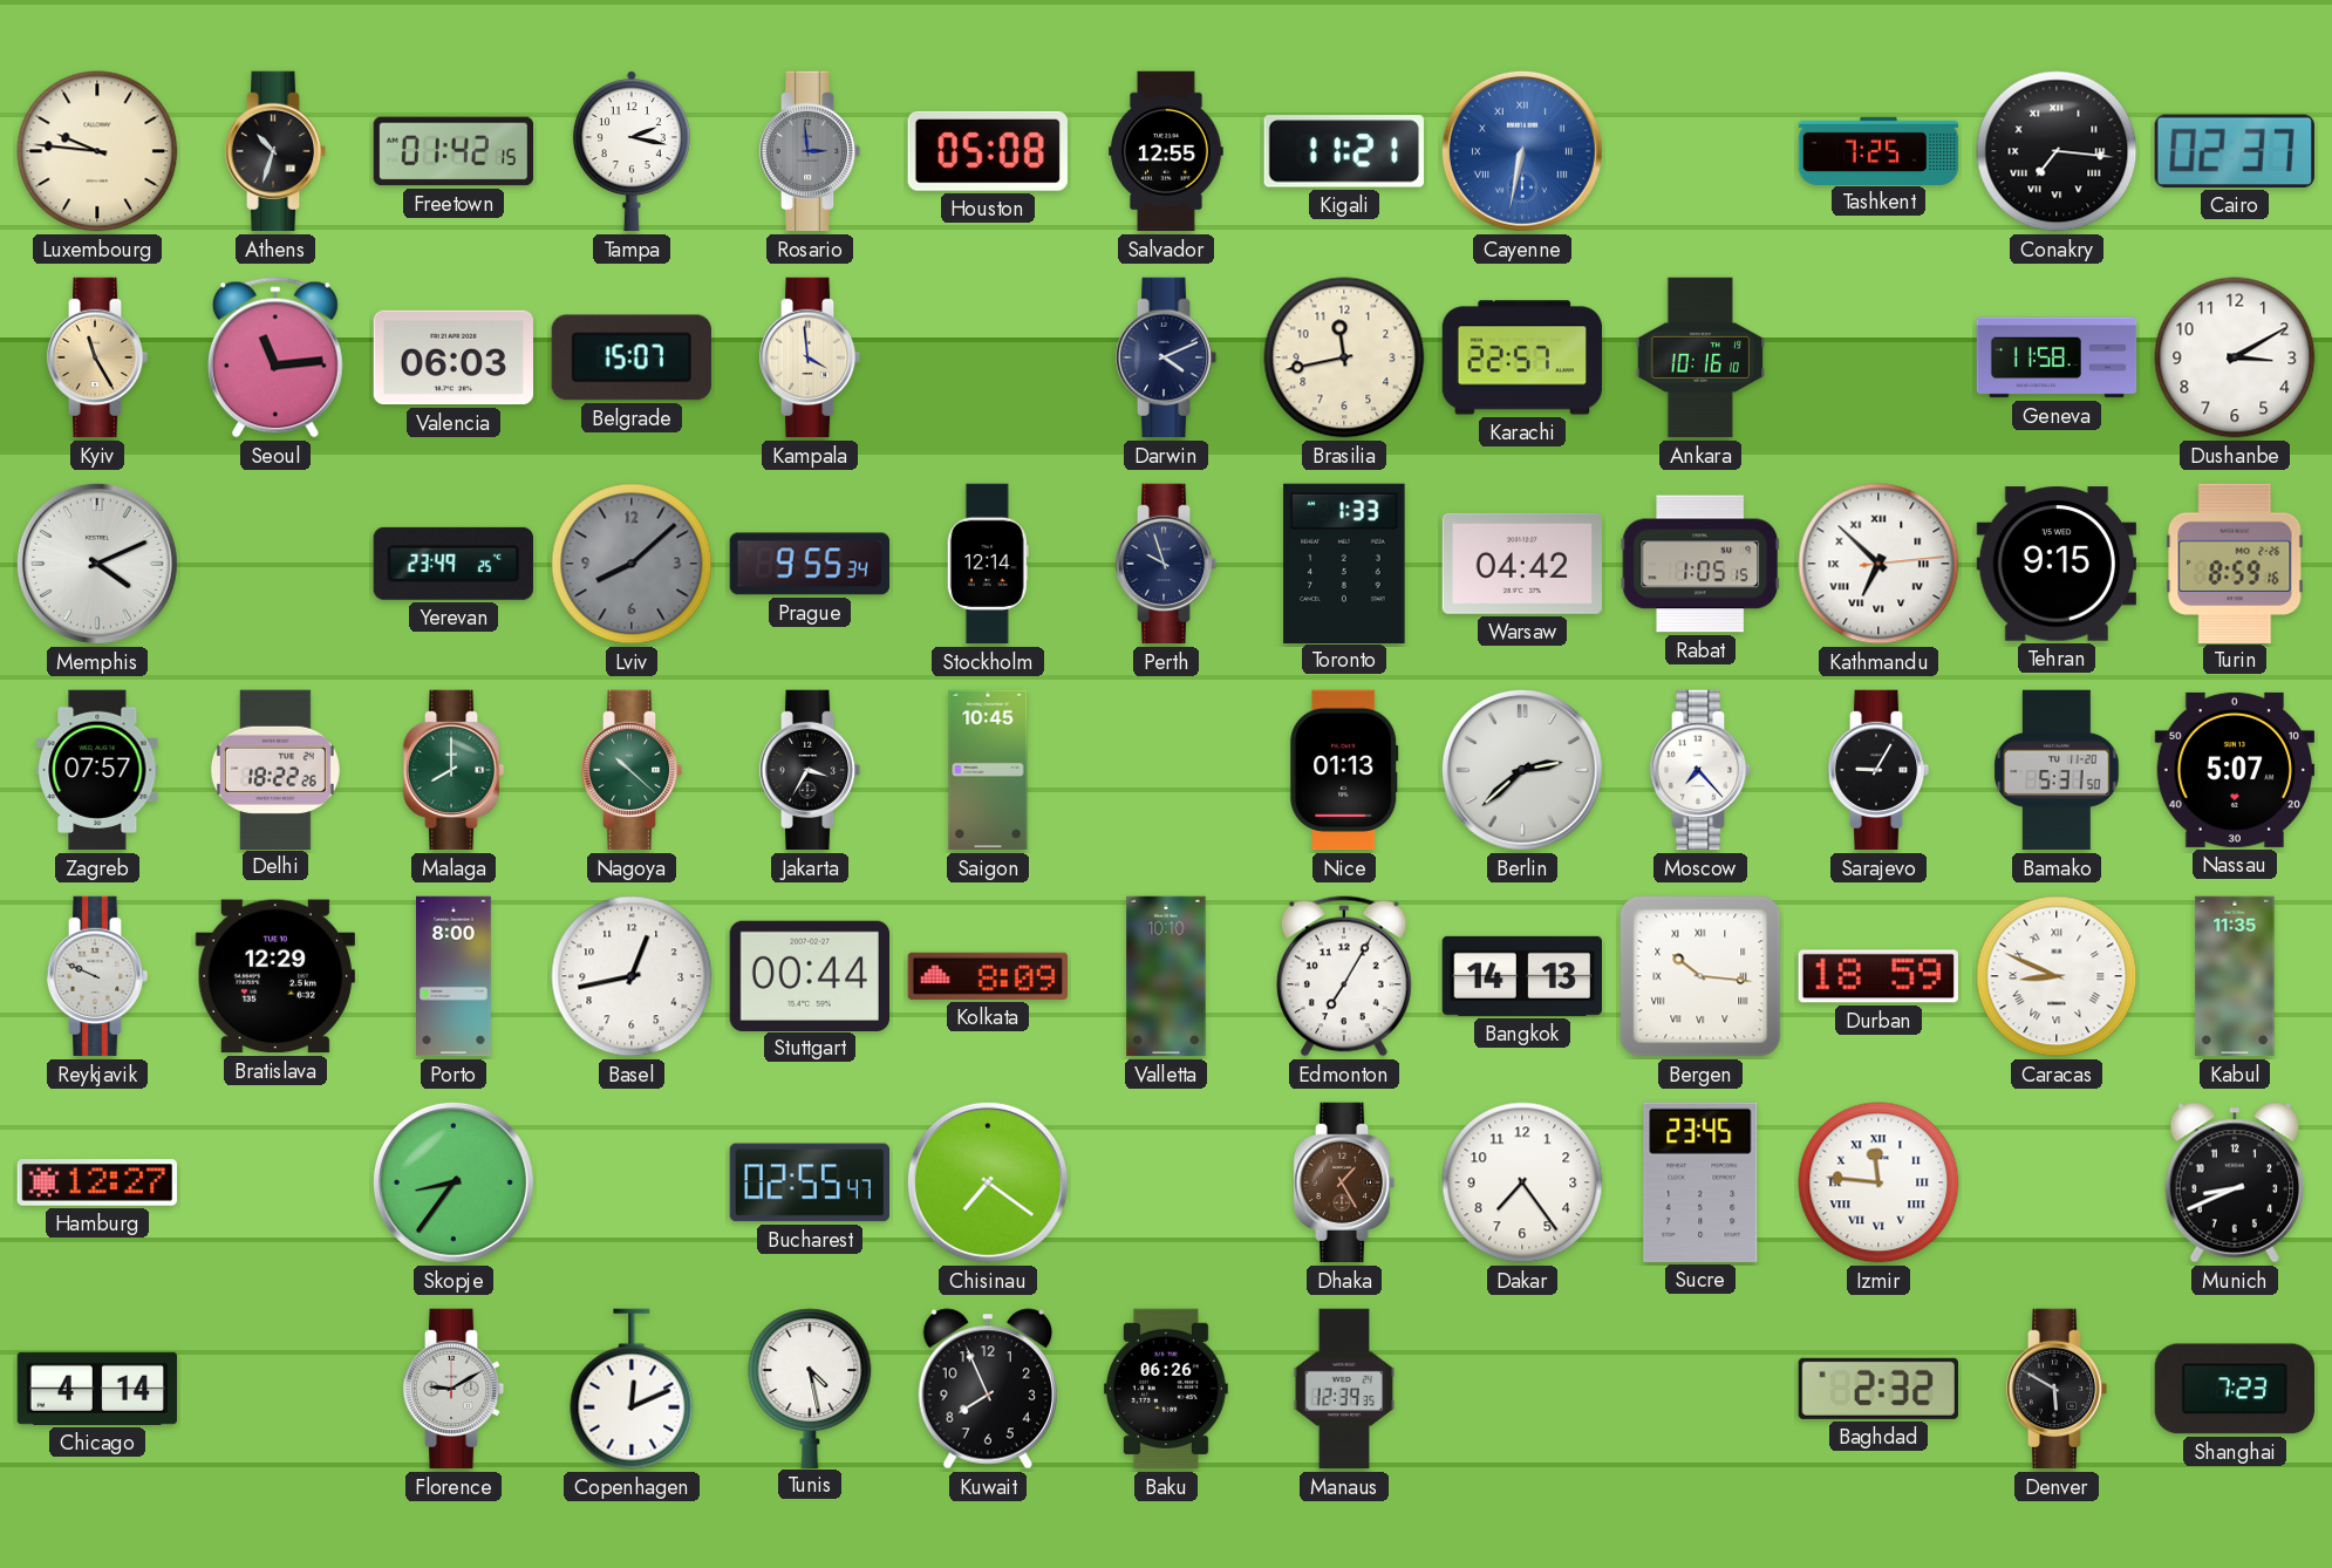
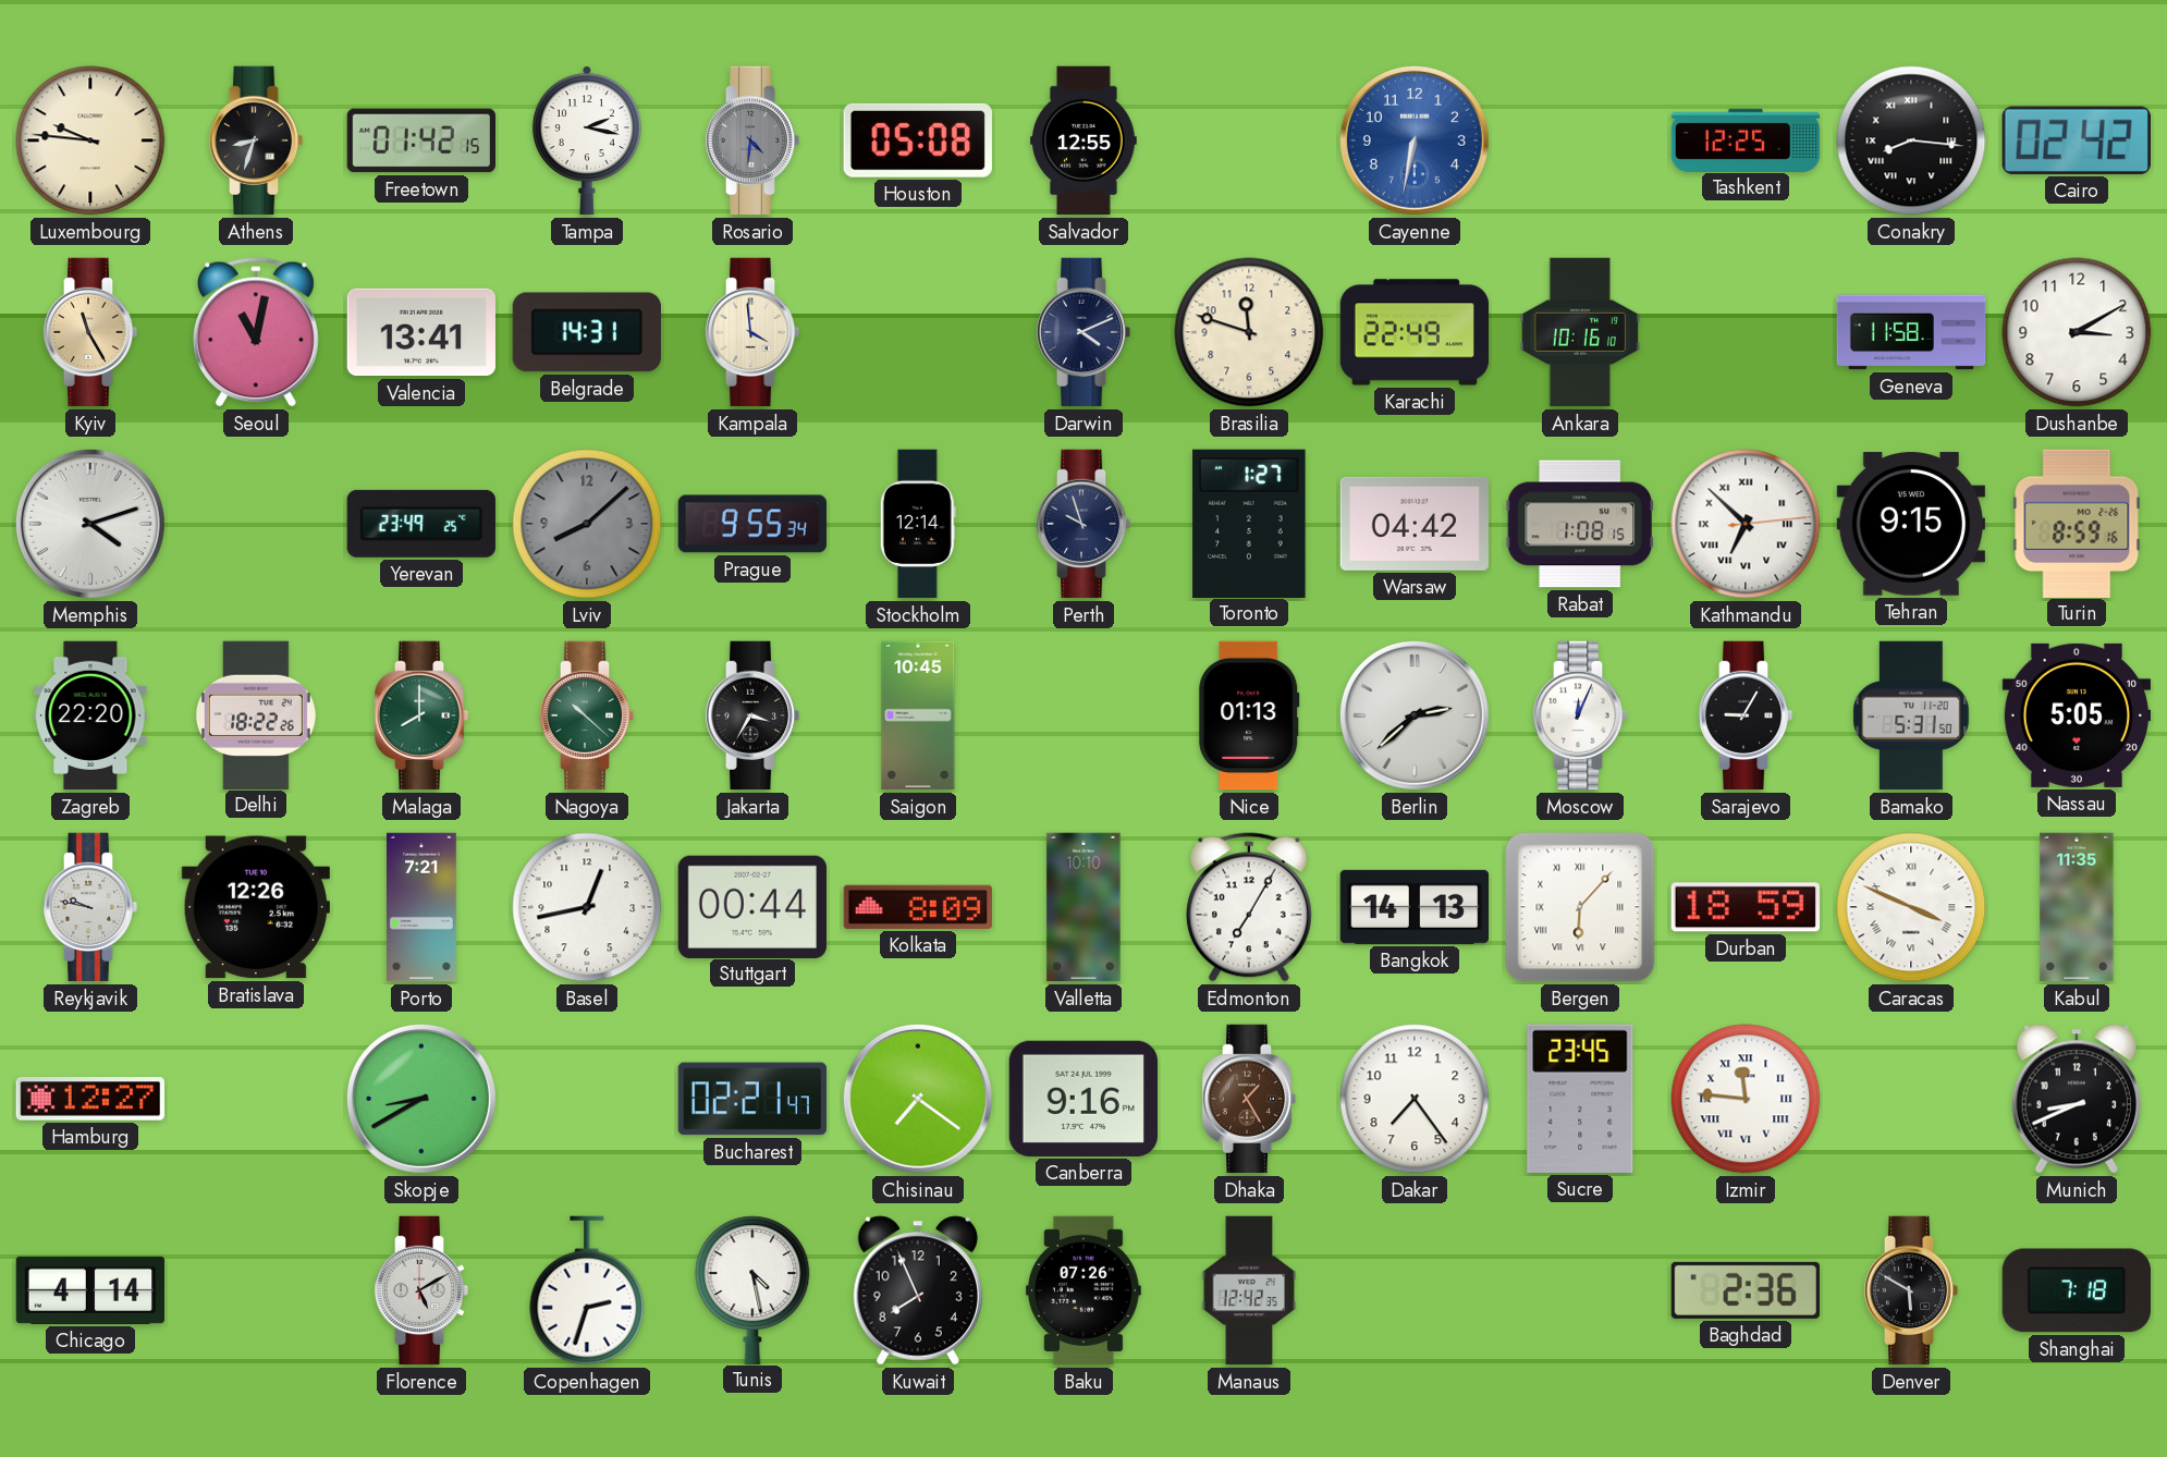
Athens: 10:33 -> 8:33 (256, 140)
Rosario: 2:59 -> 4:31 (752, 140)
Kigali: 11:21 -> none (1344, 151)
Cayenne numerals: Roman -> Arabic (1415, 140)
Tashkent: 7:25 -> 12:25 (1746, 139)
Conakry: 7:16 -> 8:16 (1911, 140)
Cairo: 02:37 -> 02:42 (2077, 140)
Seoul: 11:14 -> 11:02 (256, 332)
Valencia: 06:03 -> 13:41 (420, 332)
Belgrade: 15:07 -> 14:31 (587, 332)
Brasilia: 11:43 -> 11:48 (1249, 332)
Karachi: 22:57 -> 22:49 (1415, 332)
Memphis: 4:11 -> 4:12 (90, 524)
Toronto: 1:33 -> 1:27 (1249, 523)
Rabat: 1:05 -> 1:08 (1579, 524)
Zagreb: 07:57 -> 22:20 (90, 715)
Moscow: 7:23 -> 12:04 (1580, 715)
Nassau: 5:07 -> 5:05 (2077, 715)
Reykjavik: 9:49 -> 9:47 (90, 907)
Bratislava: 12:29 -> 12:26 (256, 907)
Porto: 8:00 -> 7:21 (423, 907)
Bergen: 10:16 -> 6:07 (1580, 907)
Caracas: 8:49 -> 3:49 (1911, 907)
Skopje: 8:36 -> 8:40 (421, 1099)
Bucharest: 02:55 -> 02:21 (751, 1099)
Canberra: none -> 9:16 (1082, 1099)
Florence: 9:10 -> 5:10 (421, 1290)
Copenhagen: 12:11 -> 2:33 (587, 1290)
Baku: 06:26 -> 07:26 (1083, 1290)
Manaus: 12:39 -> 12:42 (1249, 1290)
Baghdad: 2:32 -> 2:36 (1744, 1290)
Shanghai: 7:23 -> 7:18 (2076, 1290)
